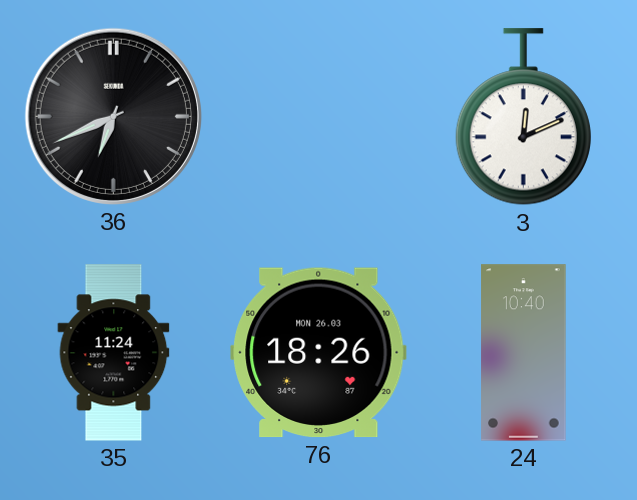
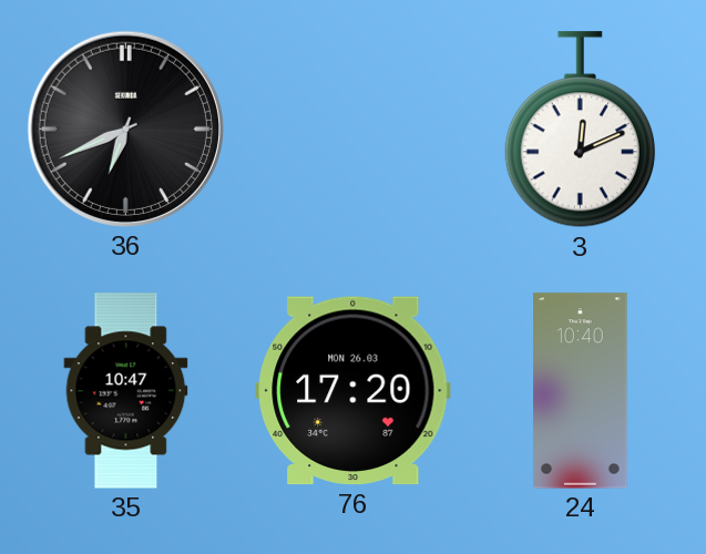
35: 11:24 -> 10:47 (126, 391)
76: 18:26 -> 17:20 (354, 391)
